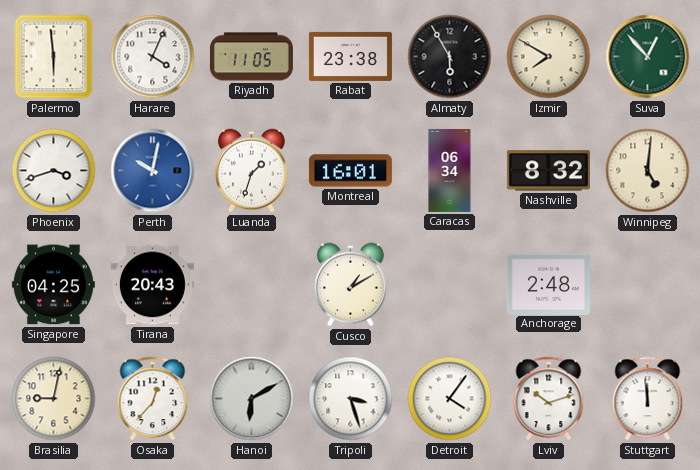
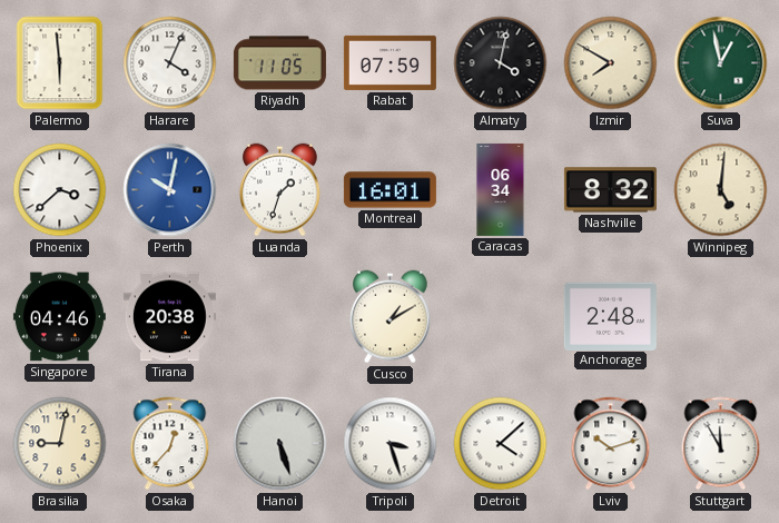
Rabat: 23:38 -> 07:59 (389, 62)
Almaty: 5:55 -> 4:02 (501, 63)
Suva: 12:53 -> 12:58 (721, 63)
Phoenix: 3:42 -> 3:38 (60, 190)
Singapore: 04:25 -> 04:46 (59, 317)
Tirana: 20:43 -> 20:38 (169, 317)
Hanoi: 6:10 -> 5:27 (280, 444)
Detroit: 4:06 -> 4:08 (501, 444)
Stuttgart: 11:59 -> 11:55 (721, 444)
